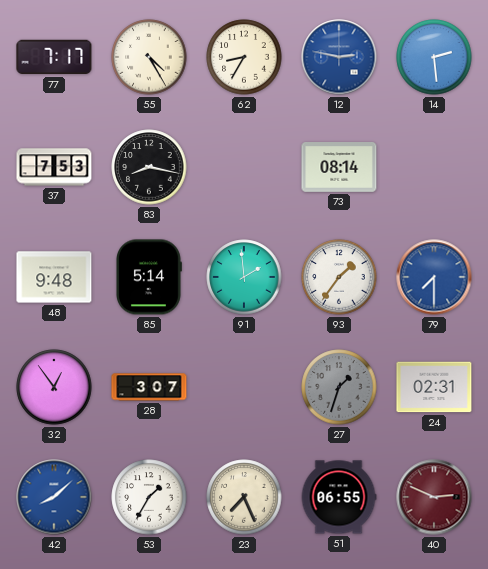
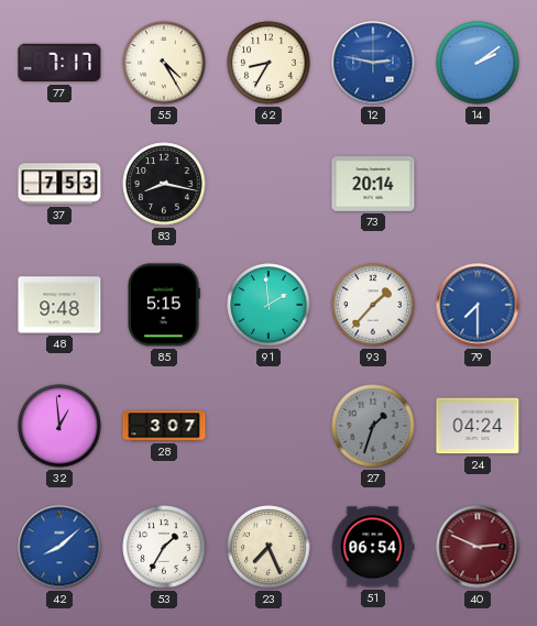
14: 2:29 -> 2:09 (478, 63)
73: 08:14 -> 20:14 (373, 185)
85: 5:14 -> 5:15 (164, 305)
93: 1:36 -> 1:37 (373, 305)
32: 12:54 -> 12:59 (59, 426)
24: 02:31 -> 04:24 (478, 426)
51: 06:55 -> 06:54 (373, 547)
